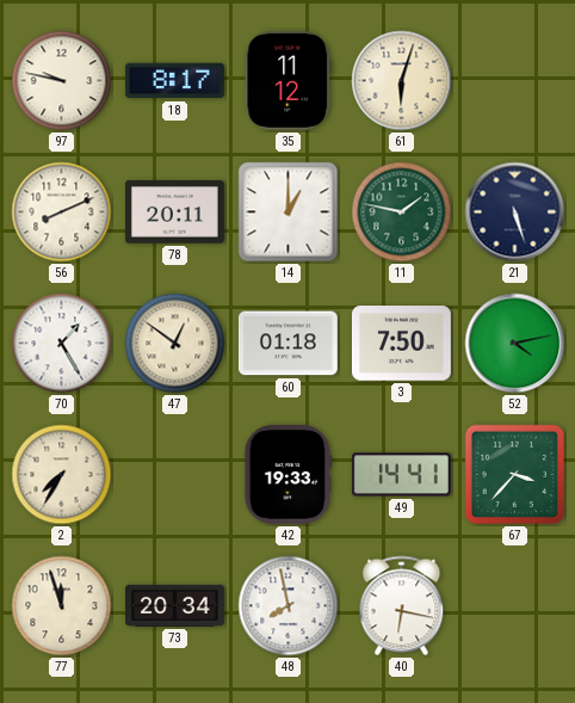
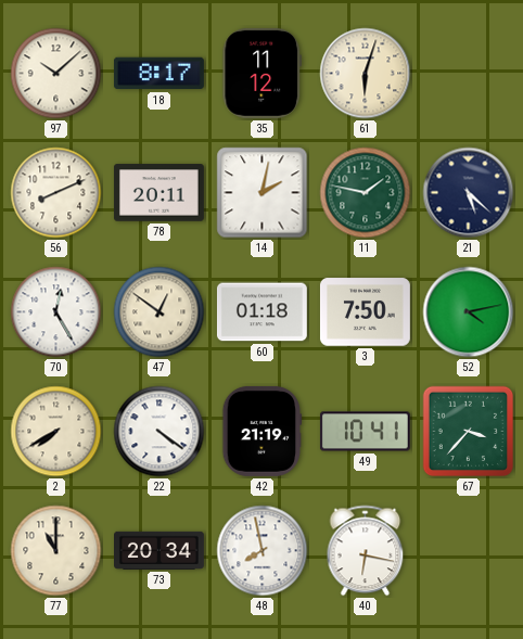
97: 9:47 -> 10:08 (56, 74)
14: 1:00 -> 2:02 (263, 193)
21: 5:27 -> 5:22 (469, 193)
70: 1:25 -> 12:25 (56, 312)
2: 7:35 -> 7:40 (56, 432)
22: none -> 4:21 (160, 432)
42: 19:33 -> 21:19 (263, 431)
49: 14:41 -> 10:41 (365, 432)
77: 11:57 -> 11:00 (56, 551)
